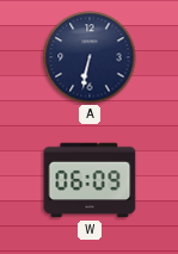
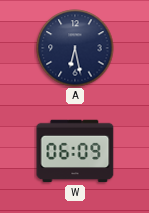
A: 6:32 -> 6:28 (75, 48)
